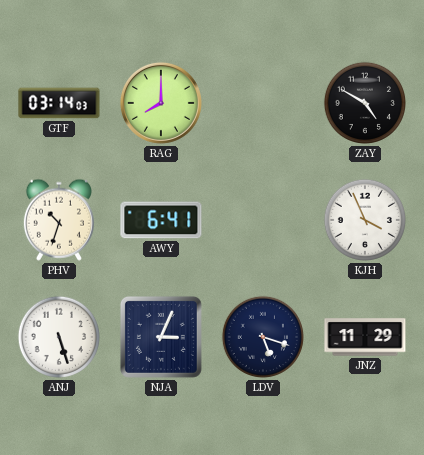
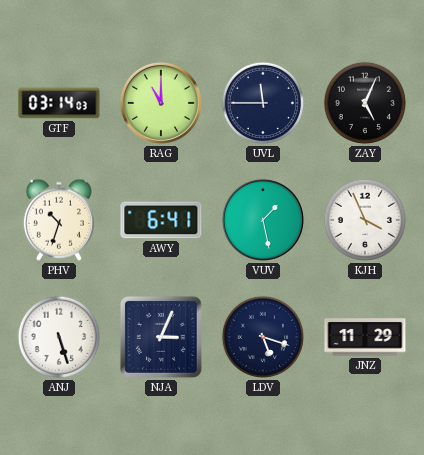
RAG: 8:00 -> 11:00 (161, 103)
UVL: none -> 11:45 (263, 103)
ZAY: 4:50 -> 5:04 (365, 103)
VUV: none -> 1:28 (263, 220)
